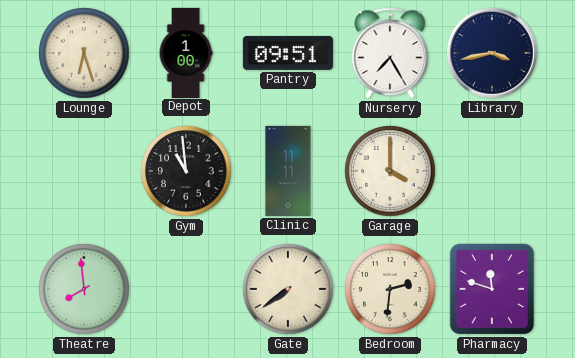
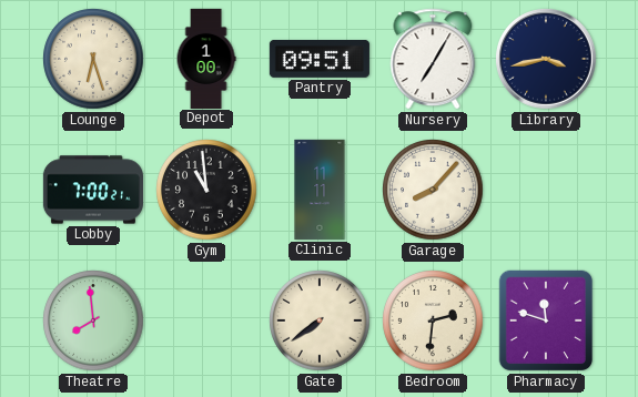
Nursery: 7:25 -> 7:05 (433, 59)
Lobby: none -> 7:00 (93, 190)
Garage: 4:00 -> 8:07 (433, 190)
